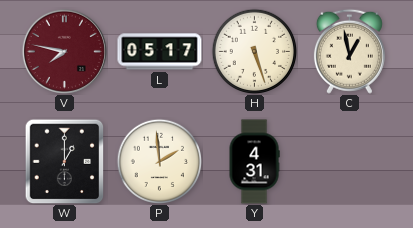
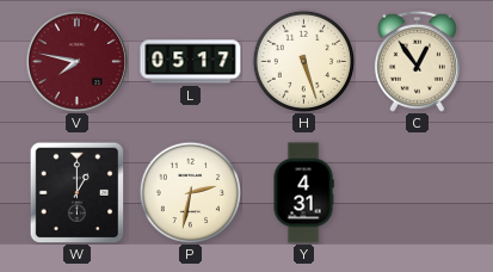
C: 12:58 -> 12:54 (417, 61)
P: 1:59 -> 2:32 (190, 192)
